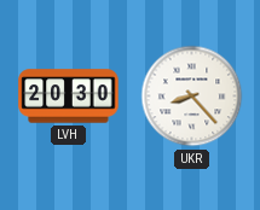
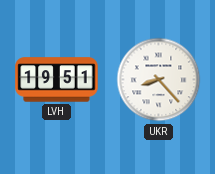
LVH: 20:30 -> 19:51 (57, 80)
